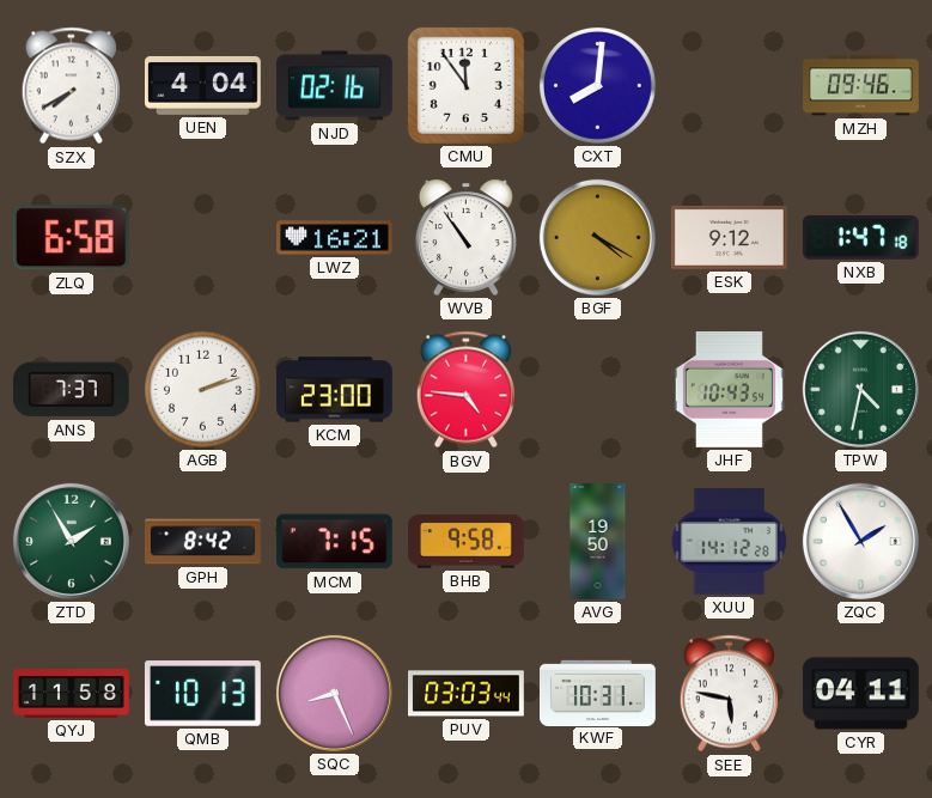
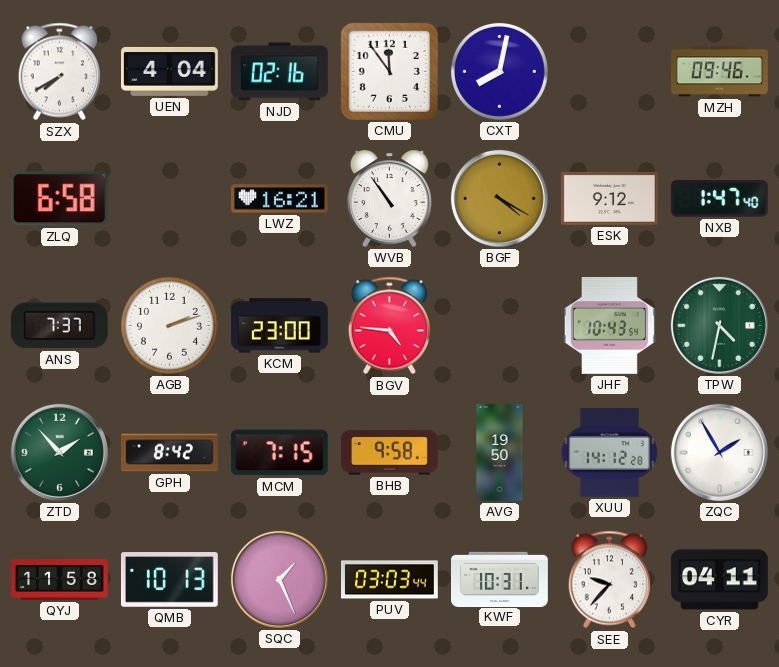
CXT: 8:01 -> 8:02 (499, 71)
NXB: 1:47:18 -> 1:47:40 (719, 198)
ZTD: 1:55 -> 1:53 (59, 452)
SQC: 8:26 -> 1:26 (279, 579)
SEE: 5:47 -> 9:37 (609, 580)
